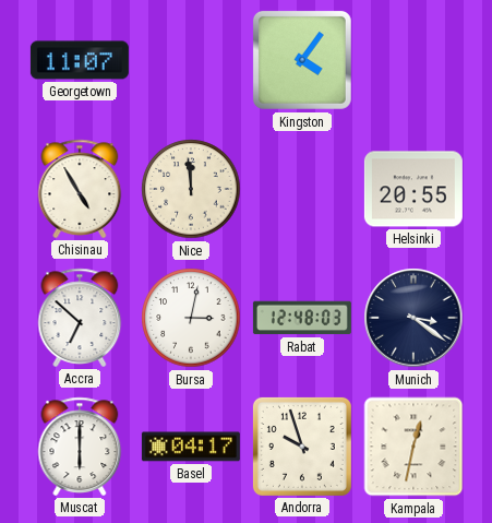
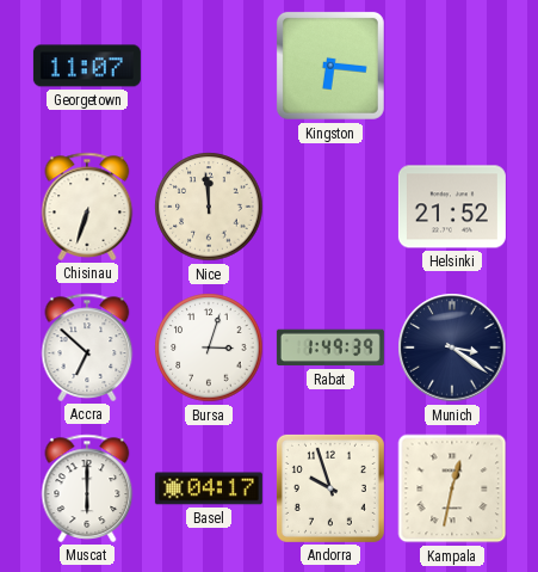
Kingston: 4:06 -> 6:16 (330, 66)
Chisinau: 4:55 -> 6:33 (87, 207)
Helsinki: 20:55 -> 21:52 (452, 207)
Bursa: 3:02 -> 3:03 (209, 347)
Rabat: 12:48 -> 1:49 (330, 347)
